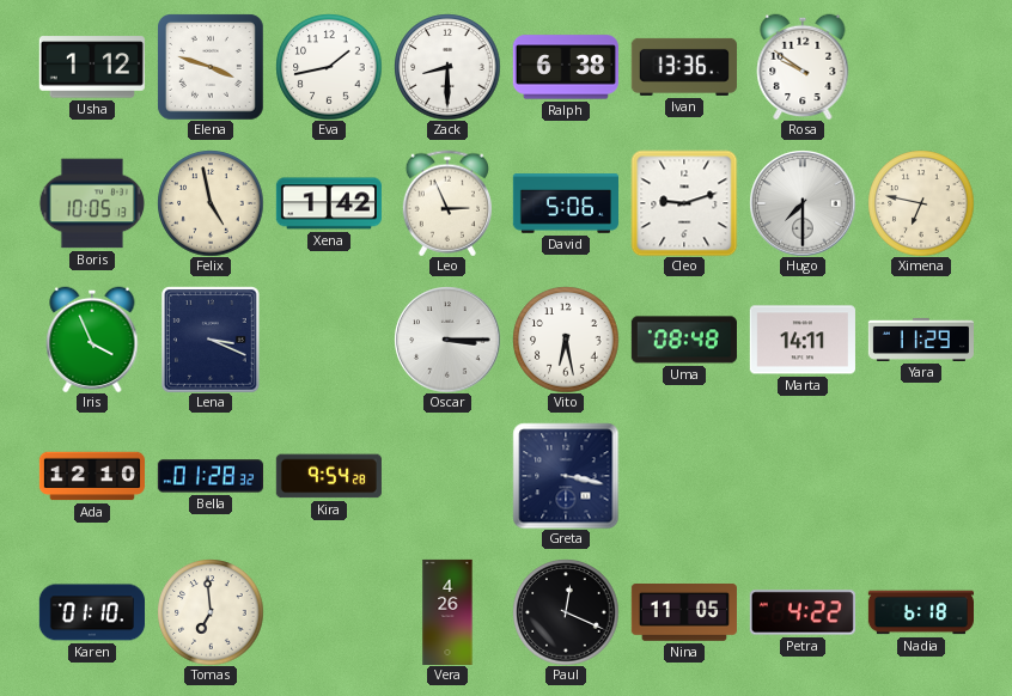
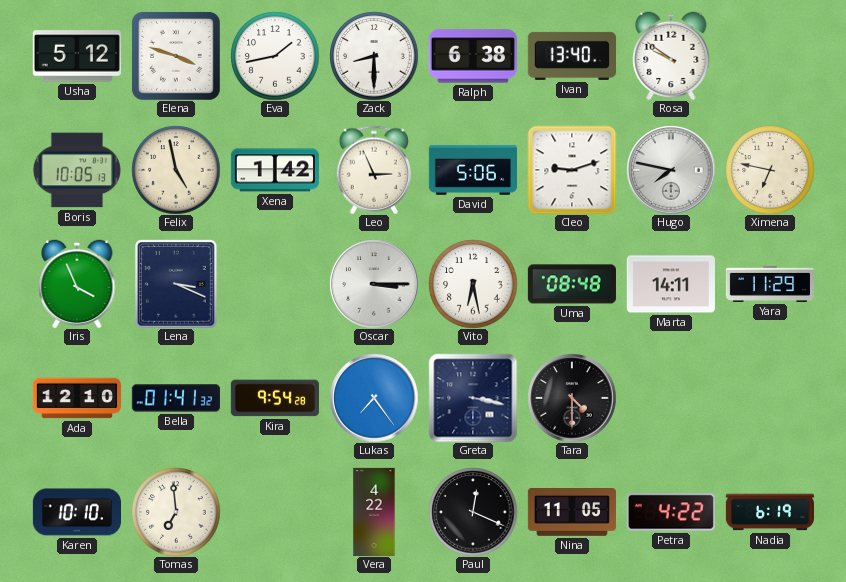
Usha: 1:12 -> 5:12 (77, 56)
Ivan: 13:36 -> 13:40 (572, 56)
Hugo: 7:30 -> 7:47 (671, 170)
Bella: 01:28 -> 01:41 (175, 398)
Lukas: none -> 7:24 (374, 398)
Tara: none -> 4:30 (572, 398)
Karen: 01:10 -> 10:10 (76, 512)
Vera: 4:26 -> 4:22 (374, 511)
Nadia: 6:18 -> 6:19 (769, 512)
